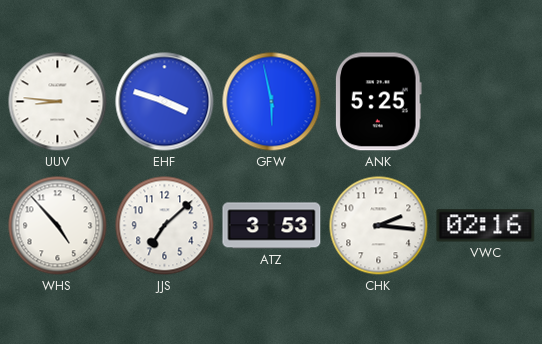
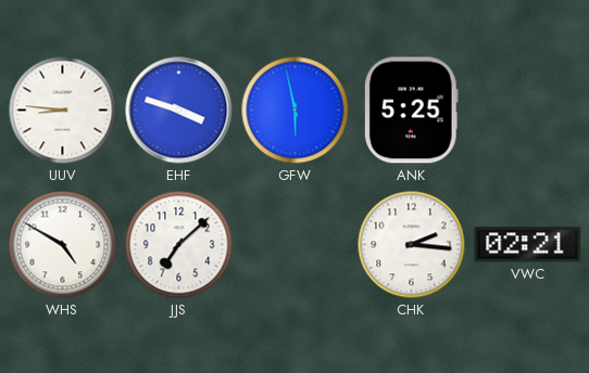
WHS: 4:53 -> 4:50 (63, 245)
ATZ: 3:53 -> none (272, 226)
VWC: 02:16 -> 02:21 (528, 245)
